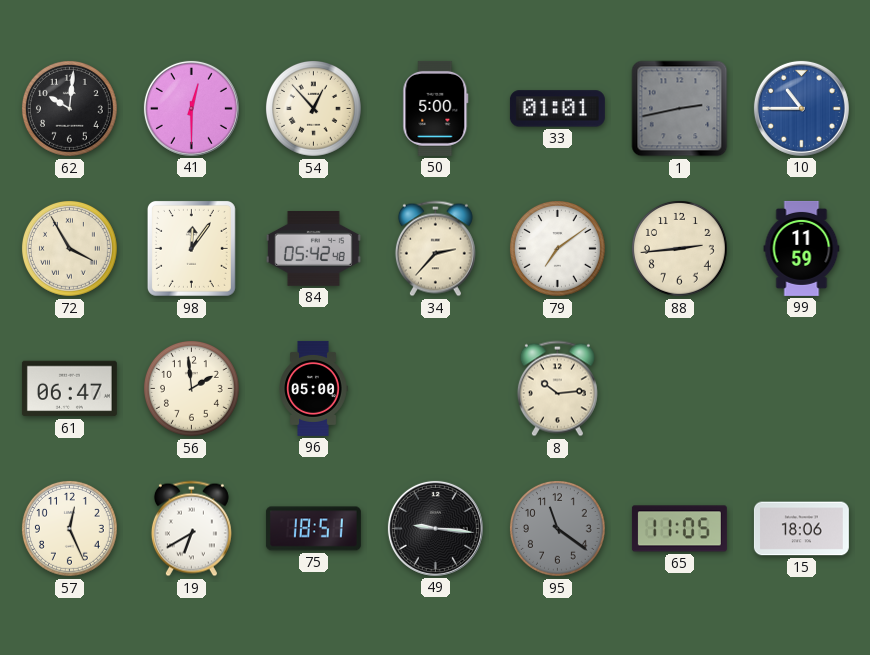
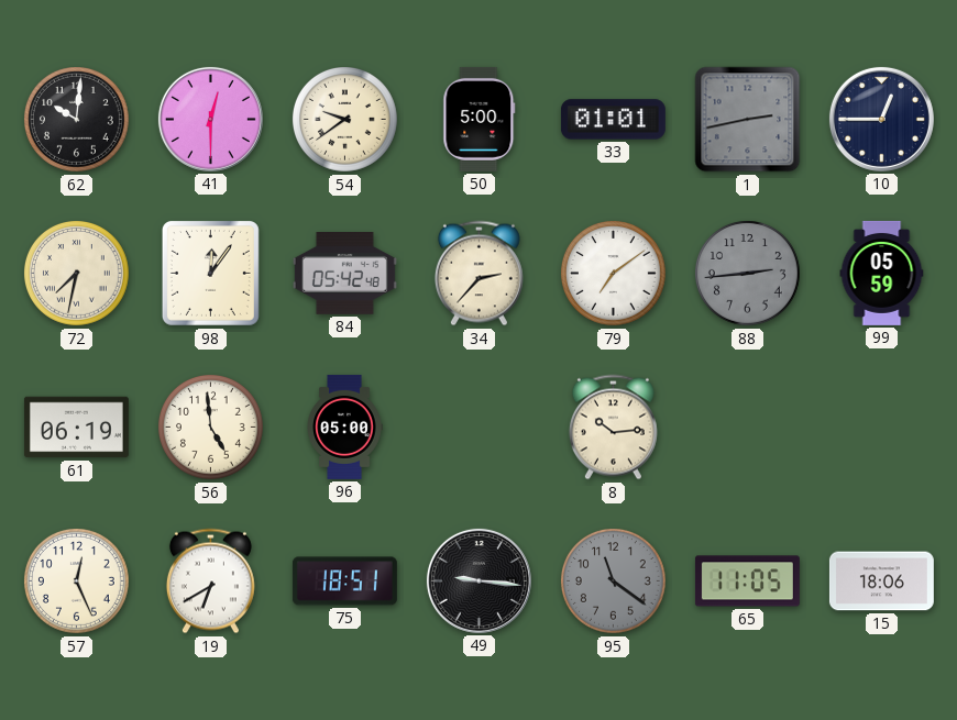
54: 12:53 -> 9:39 (345, 120)
10: 10:45 -> 12:45 (881, 119)
10 dial: blue -> navy (881, 119)
72: 3:55 -> 7:32 (77, 274)
88 dial: cream -> grey (748, 274)
99: 11:59 -> 05:59 (882, 273)
61: 06:47 -> 06:19 (76, 428)
56: 1:59 -> 4:59 (211, 428)
